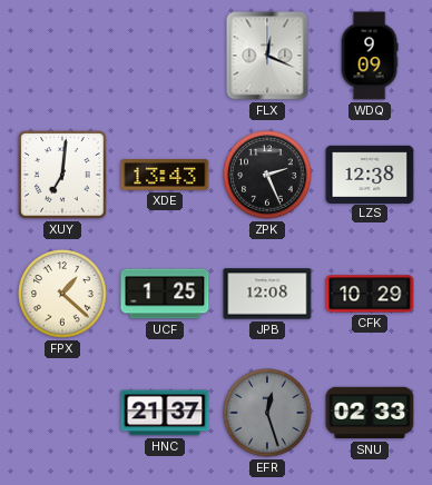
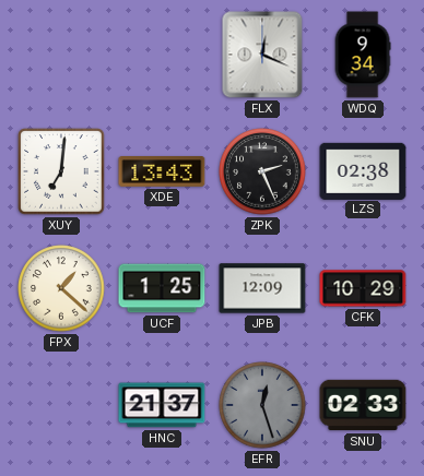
WDQ: 9:09 -> 9:34 (363, 55)
LZS: 12:38 -> 02:38 (363, 170)
JPB: 12:08 -> 12:09 (262, 288)
